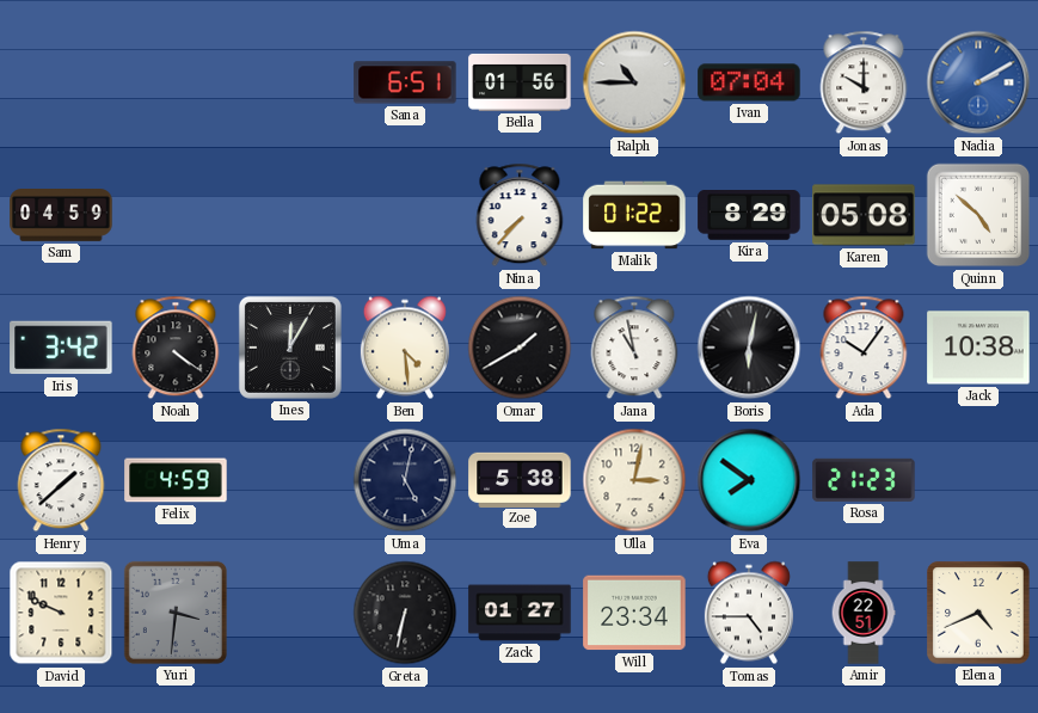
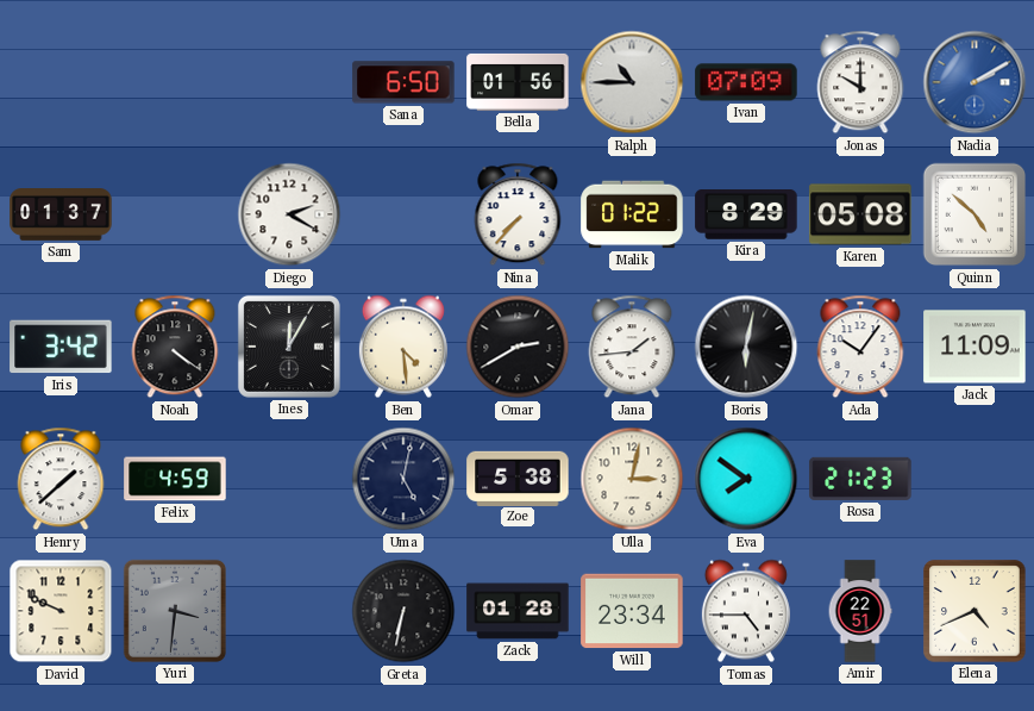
Sana: 6:51 -> 6:50 (403, 82)
Ivan: 07:04 -> 07:09 (746, 82)
Sam: 04:59 -> 01:37 (61, 216)
Diego: none -> 2:20 (289, 214)
Omar: 1:40 -> 2:40 (518, 347)
Jana: 10:58 -> 1:44 (632, 347)
Jack: 10:38 -> 11:09 (975, 347)
Zack: 01:27 -> 01:28 (518, 611)
